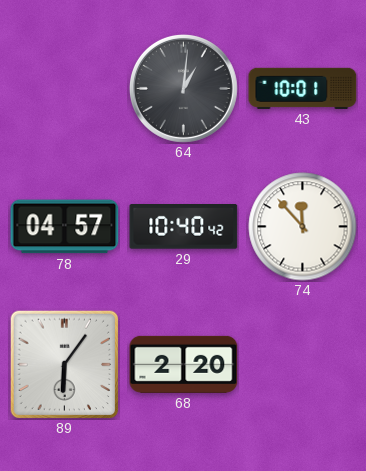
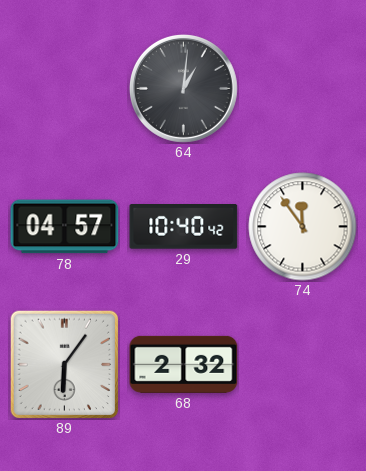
43: 10:01 -> none (303, 88)
74: 11:53 -> 11:54 (303, 227)
68: 2:20 -> 2:32 (184, 364)
